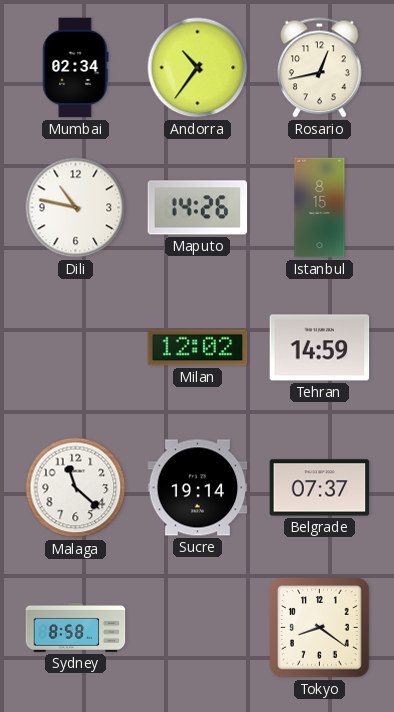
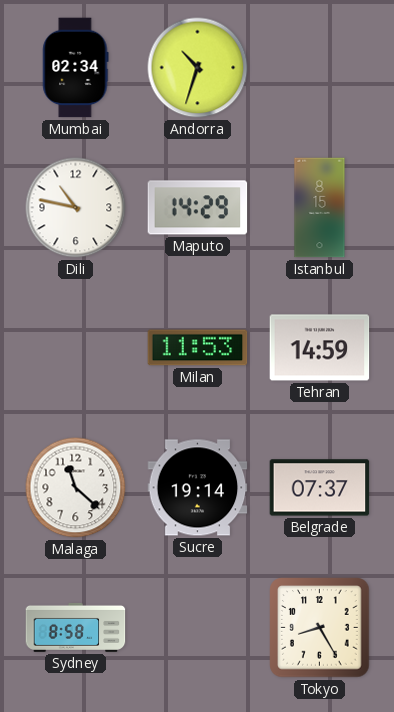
Andorra: 10:36 -> 10:33 (198, 68)
Rosario: 12:43 -> none (320, 68)
Maputo: 14:26 -> 14:29 (198, 208)
Milan: 12:02 -> 11:53 (198, 348)
Tokyo: 8:21 -> 8:25 (320, 628)
